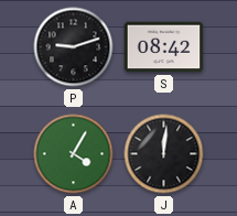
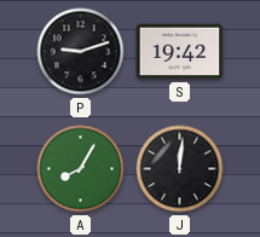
S: 08:42 -> 19:42 (180, 52)
A: 4:05 -> 8:05 (81, 169)
